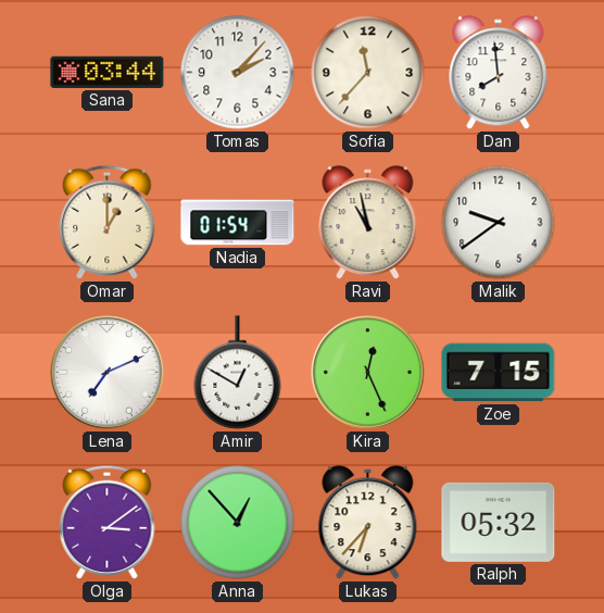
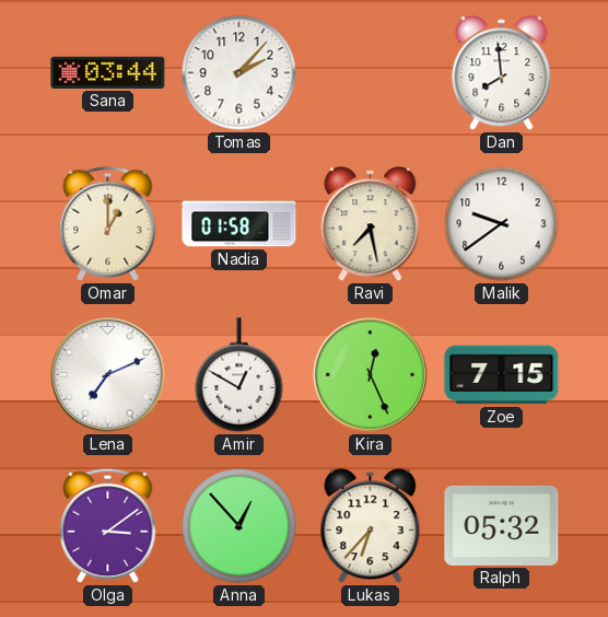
Sofia: 11:37 -> none (368, 73)
Nadia: 01:54 -> 01:58 (239, 224)
Ravi: 10:58 -> 7:28 (371, 224)
